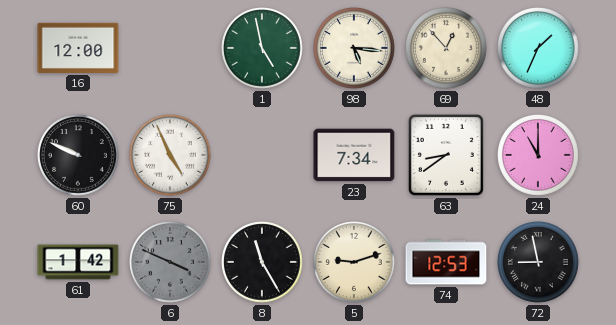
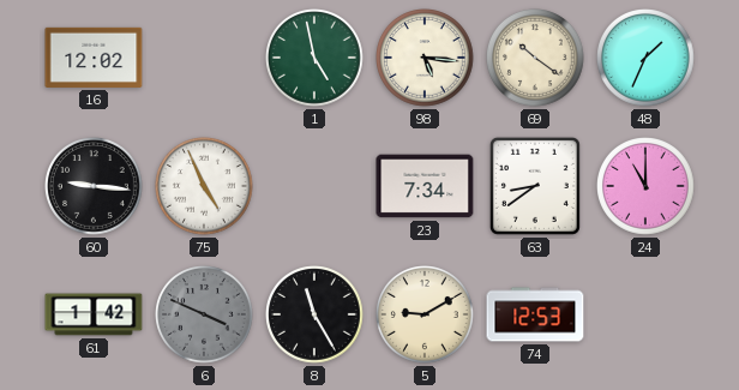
16: 12:00 -> 12:02 (94, 58)
69: 12:53 -> 10:21 (536, 59)
60: 9:49 -> 9:16 (95, 187)
5: 9:12 -> 9:10 (426, 316)
72: 8:58 -> none (539, 263)
